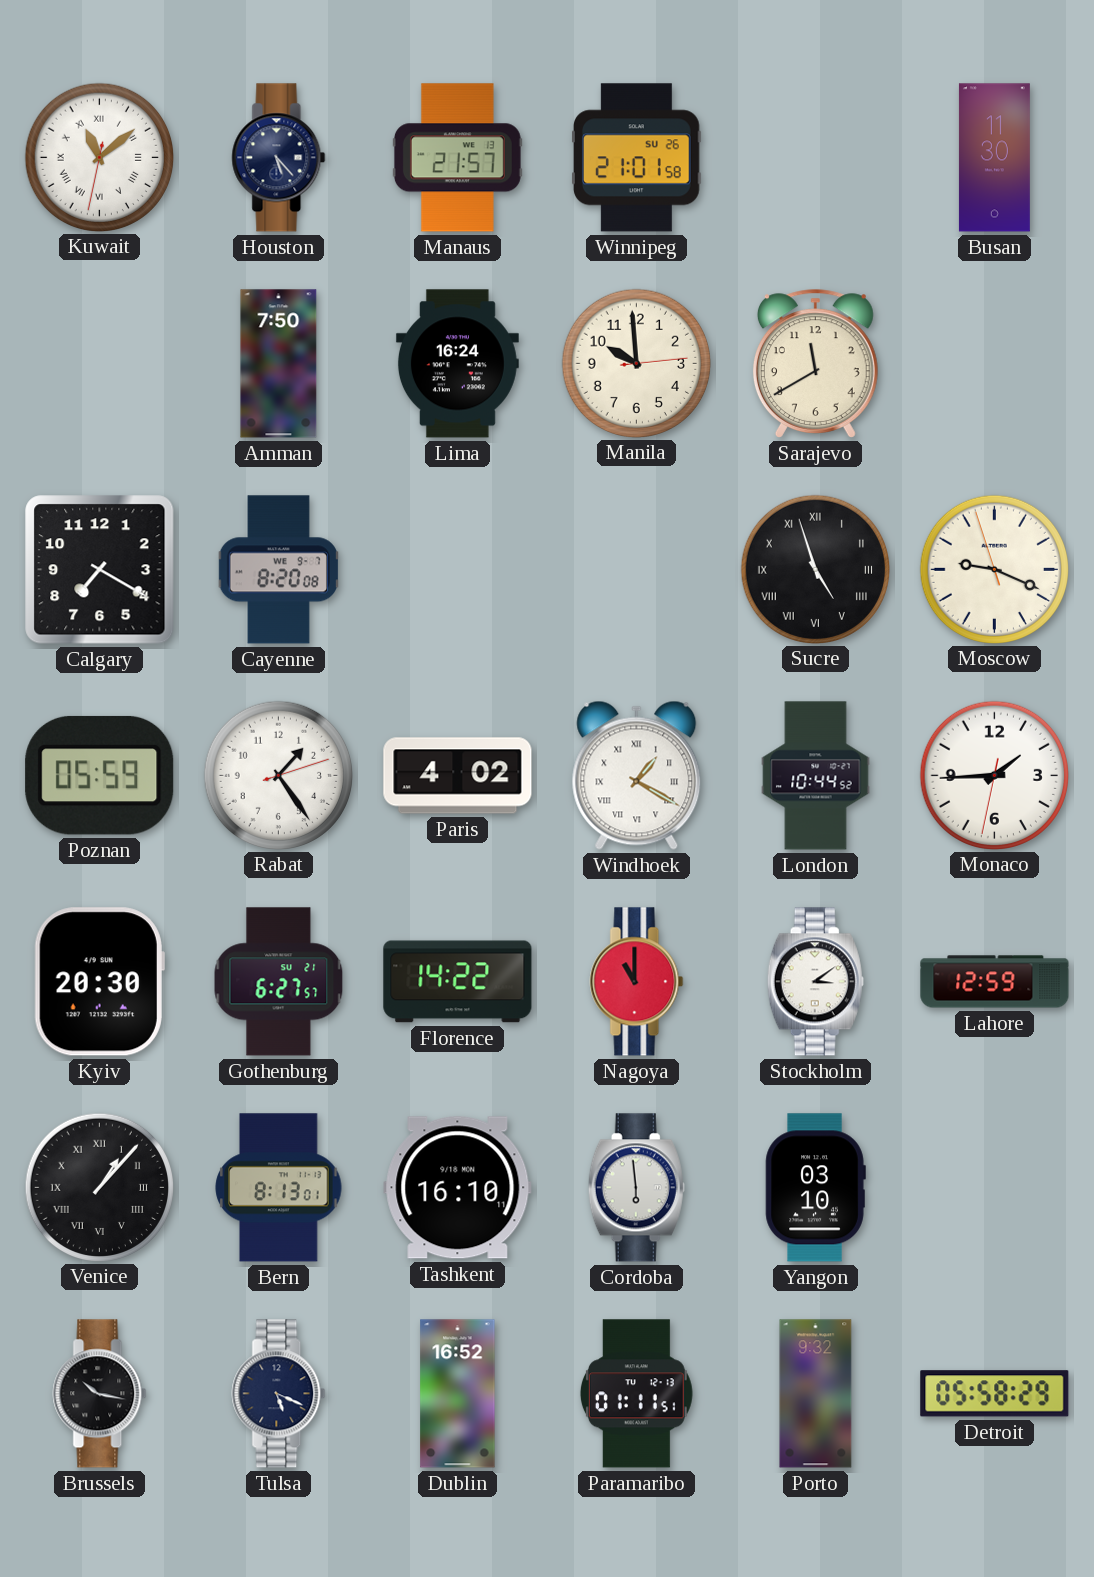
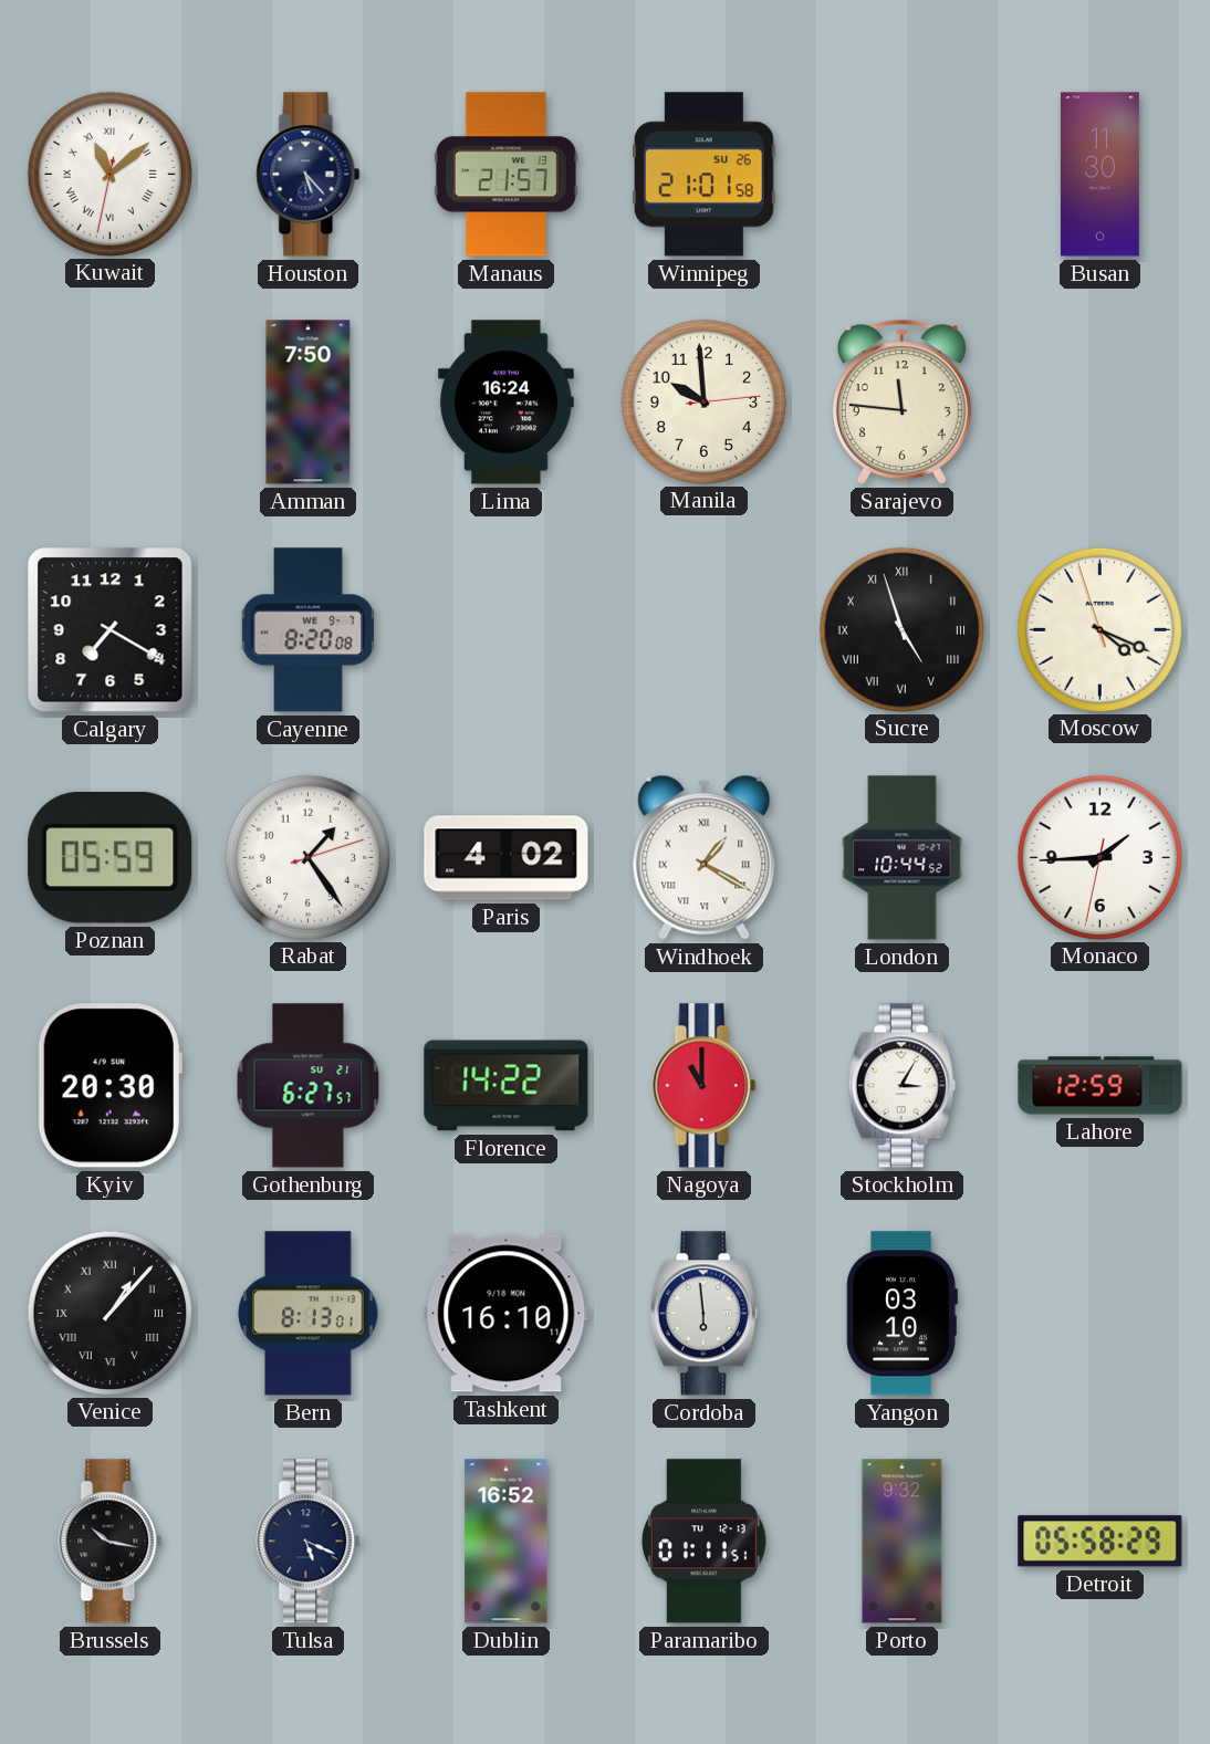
Sarajevo: 11:40 -> 11:46 (901, 401)
Moscow: 9:18 -> 4:18 (1099, 629)
Stockholm: 3:09 -> 3:05 (901, 1086)
